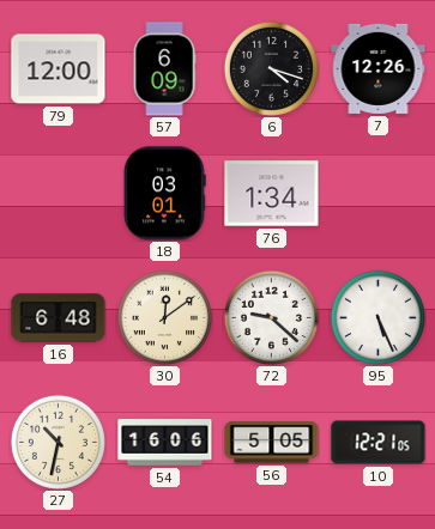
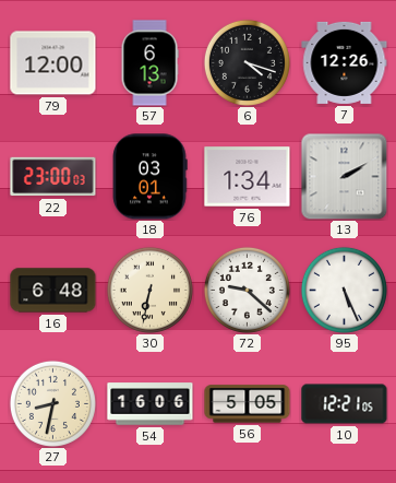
57: 6:09 -> 6:13 (149, 63)
22: none -> 23:00 (53, 177)
13: none -> 2:10 (344, 176)
30: 12:09 -> 6:32 (149, 290)
27: 10:32 -> 8:32 (52, 403)
